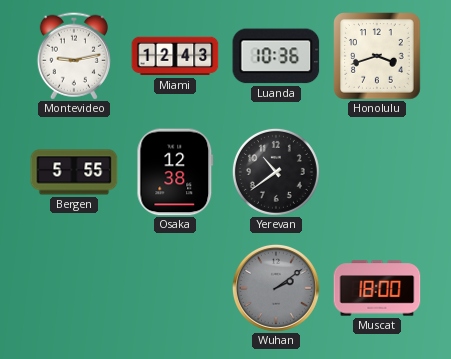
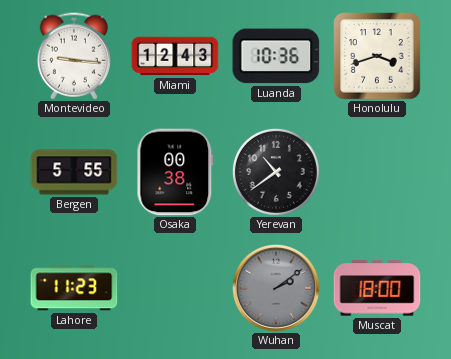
Montevideo: 9:13 -> 9:16 (74, 56)
Osaka: 12:38 -> 00:38 (175, 172)
Lahore: none -> 11:23 (74, 288)
